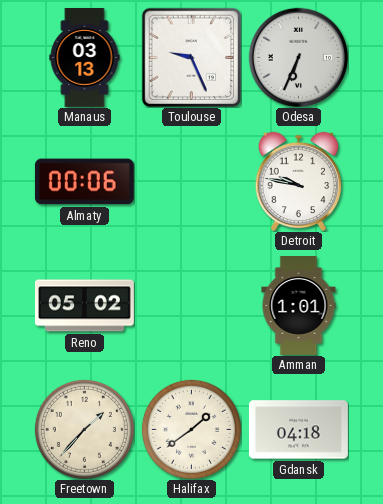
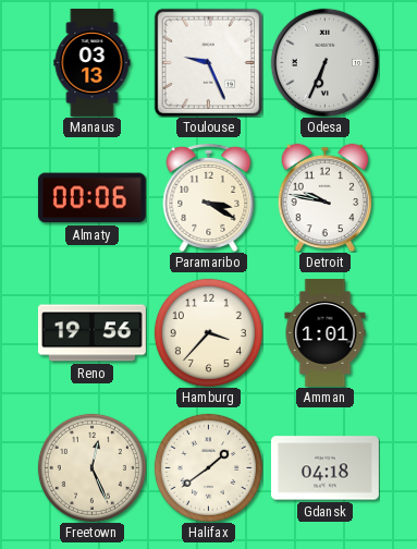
Paramaribo: none -> 3:20 (209, 197)
Reno: 05:02 -> 19:56 (91, 333)
Hamburg: none -> 3:37 (208, 332)
Freetown: 1:37 -> 12:26 (91, 467)
